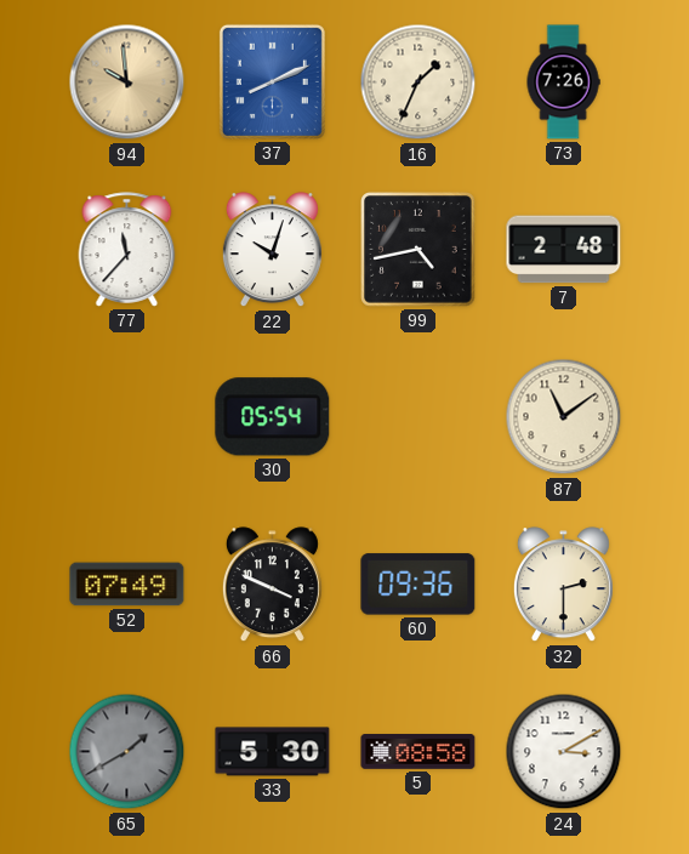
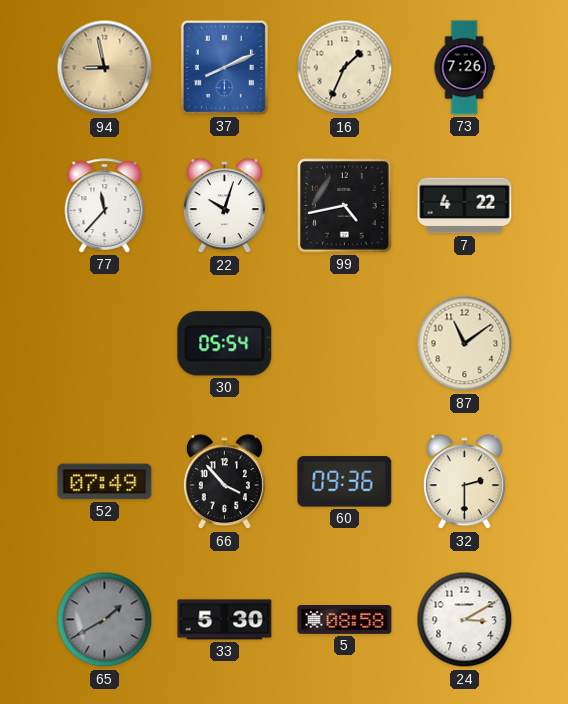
94: 9:59 -> 8:58 (105, 68)
7: 2:48 -> 4:22 (465, 206)
66: 3:49 -> 3:53 (224, 482)
